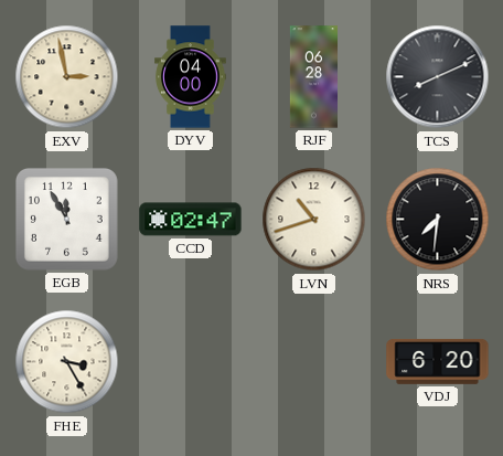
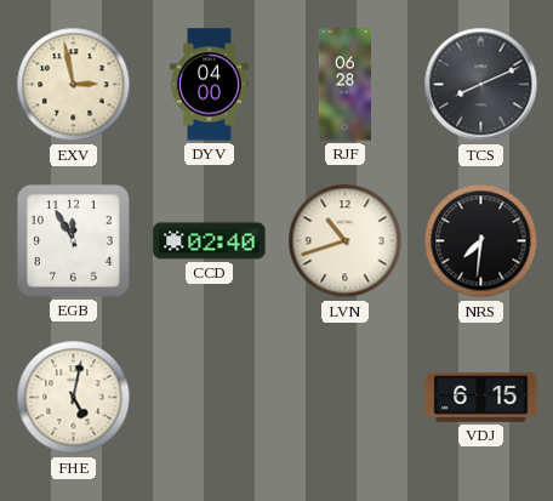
CCD: 02:47 -> 02:40 (210, 241)
FHE: 3:25 -> 5:02 (74, 398)
VDJ: 6:20 -> 6:15 (481, 397)
